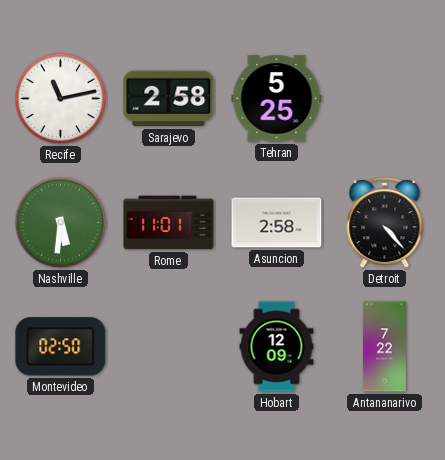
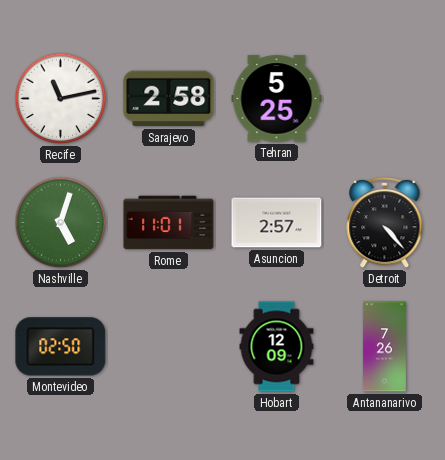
Nashville: 5:31 -> 5:03 (61, 223)
Asuncion: 2:58 -> 2:57 (277, 223)
Antananarivo: 7:22 -> 7:26 (384, 347)
